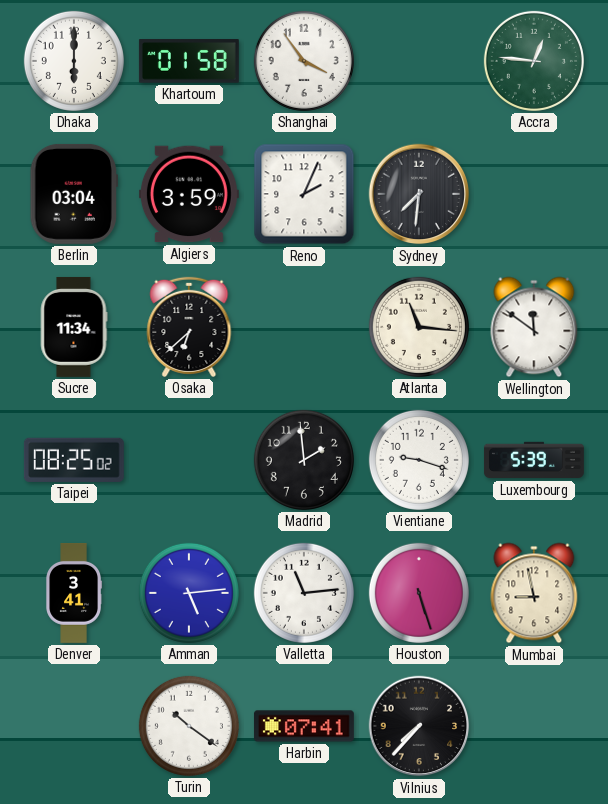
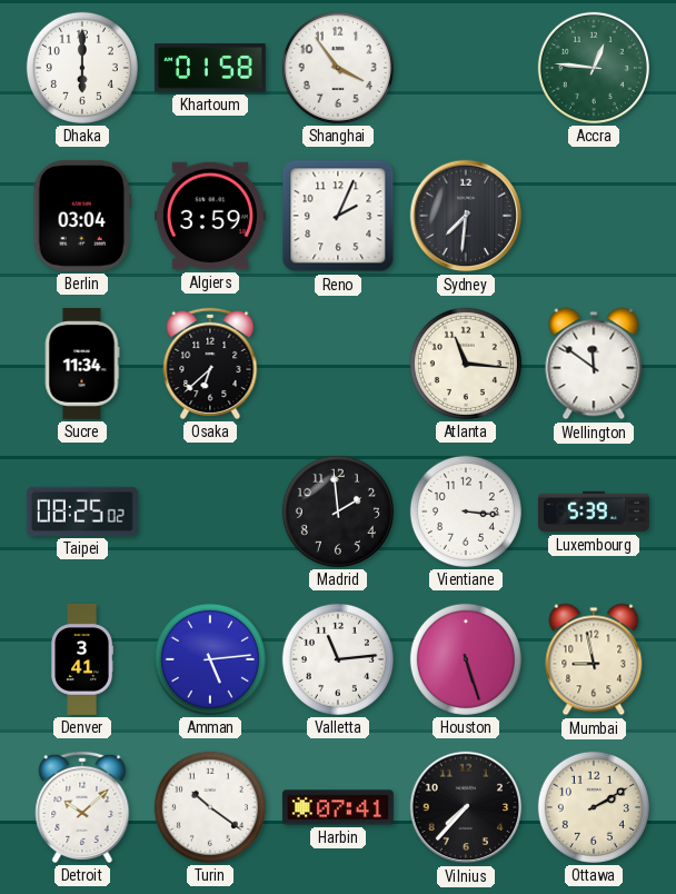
Vientiane: 9:18 -> 3:16 (466, 511)
Detroit: none -> 10:08 (82, 807)
Ottawa: none -> 2:10 (594, 807)
